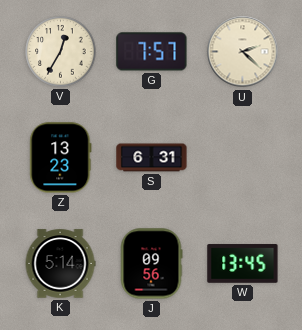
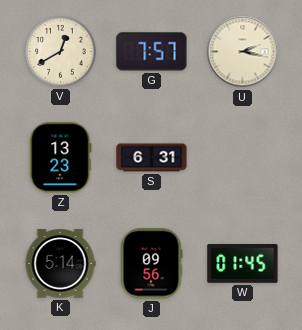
V: 12:35 -> 12:40 (61, 52)
U: 2:22 -> 2:17 (243, 52)
W: 13:45 -> 01:45 (243, 264)
